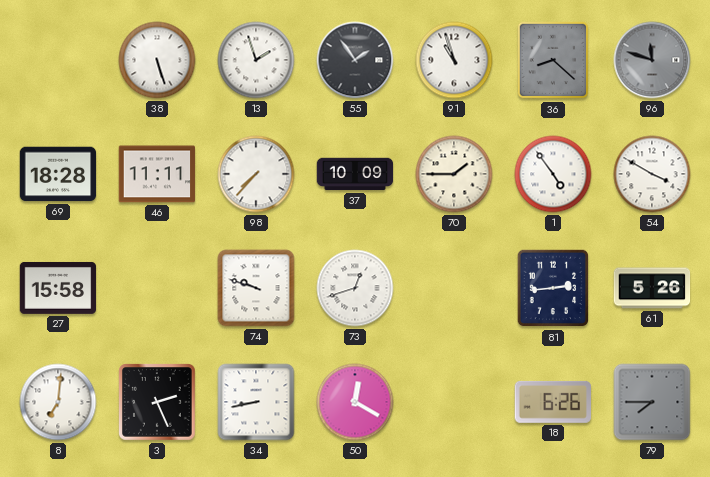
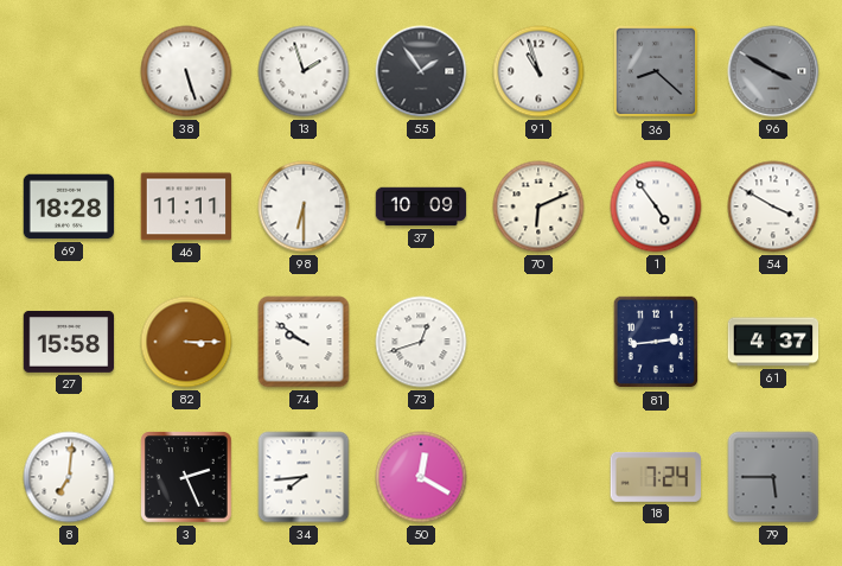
96: 11:48 -> 3:50 (773, 71)
98: 7:37 -> 6:30 (304, 206)
70: 1:45 -> 6:11 (538, 206)
82: none -> 3:15 (186, 342)
74: 9:48 -> 9:51 (304, 342)
61: 5:26 -> 4:37 (773, 342)
34: 8:43 -> 7:44 (304, 477)
18: 6:26 -> 7:24 (655, 477)
79: 7:45 -> 5:45 (773, 477)
